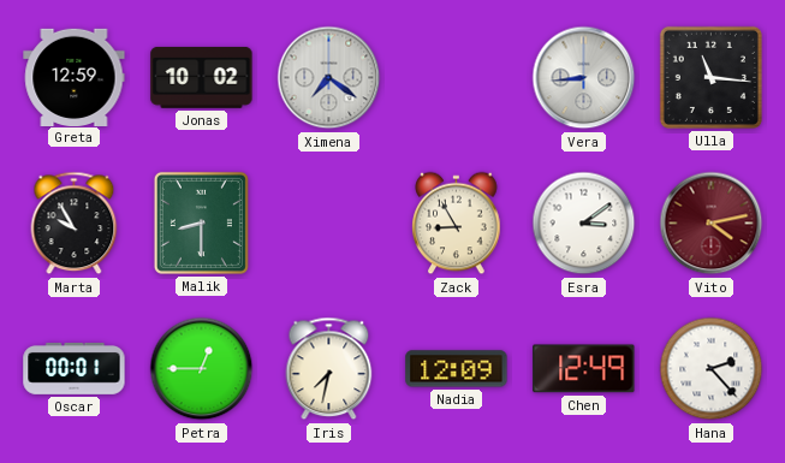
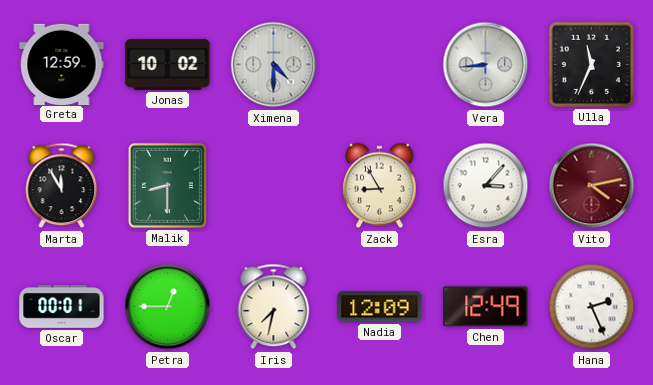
Ximena: 7:21 -> 4:30 (274, 65)
Ulla: 11:16 -> 11:34 (591, 64)
Marta: 9:55 -> 11:55 (62, 186)
Esra: 3:09 -> 3:07 (486, 186)
Hana: 2:23 -> 2:26 (592, 307)
